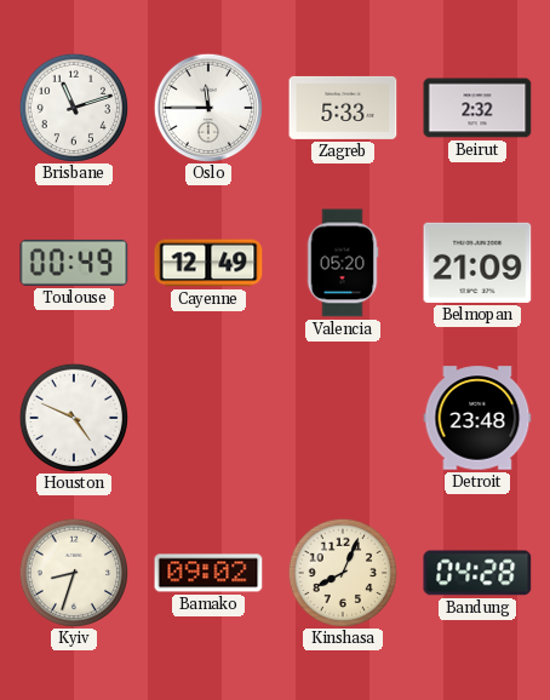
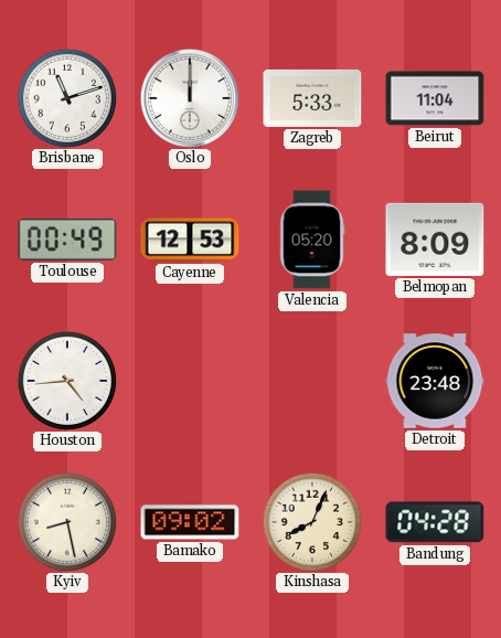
Oslo: 11:45 -> 12:00 (189, 97)
Beirut: 2:32 -> 11:04 (435, 98)
Cayenne: 12:49 -> 12:53 (190, 240)
Belmopan: 21:09 -> 8:09 (435, 240)
Houston: 4:49 -> 4:44 (66, 380)
Kyiv: 8:33 -> 8:28 (66, 521)
